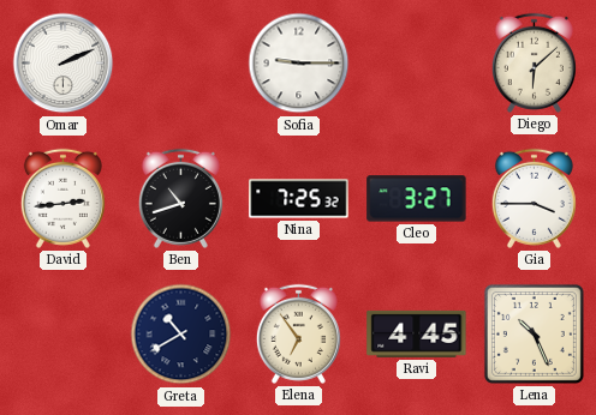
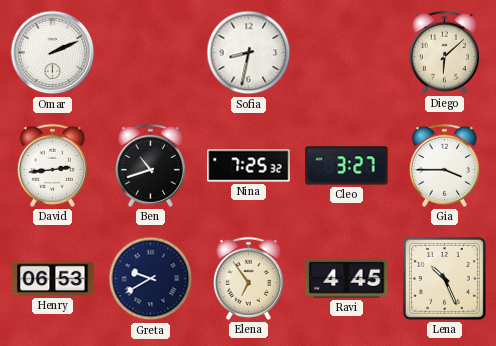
Sofia: 9:15 -> 8:32 (249, 53)
Henry: none -> 06:53 (53, 279)
Greta: 10:40 -> 9:40 (151, 279)
